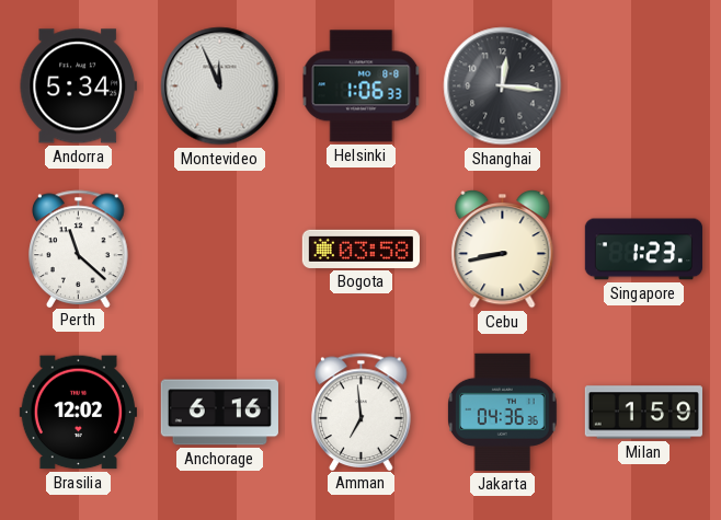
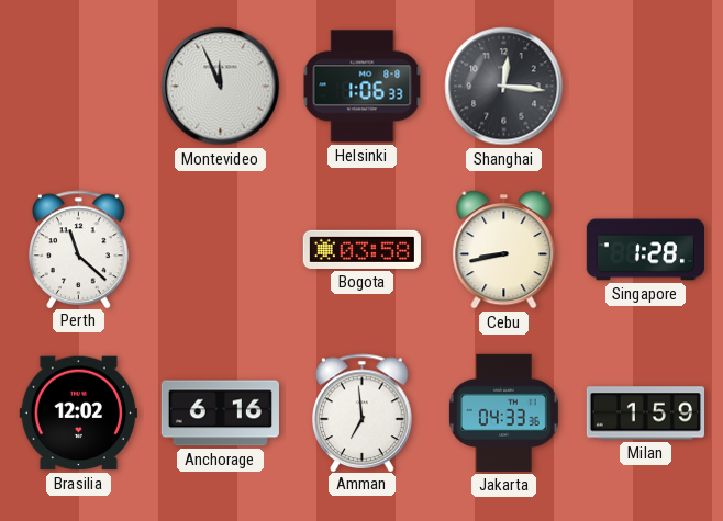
Andorra: 5:34 -> none (78, 86)
Singapore: 1:23 -> 1:28 (645, 250)
Jakarta: 04:36 -> 04:33 (503, 412)
